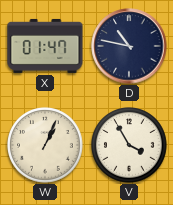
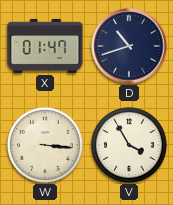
D: 10:47 -> 10:42 (129, 46)
W: 1:04 -> 3:16 (46, 146)
